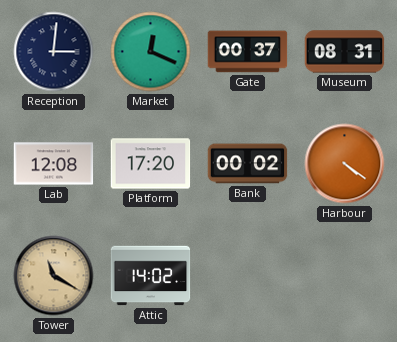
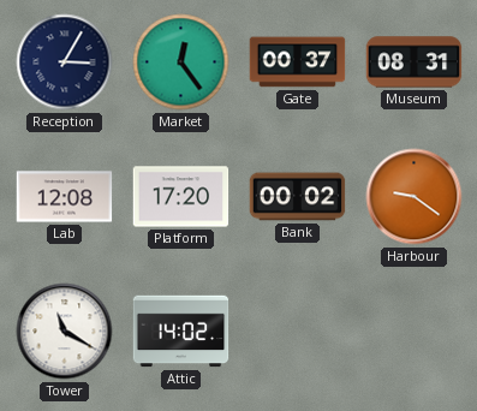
Reception: 3:01 -> 3:05 (65, 62)
Market: 12:19 -> 12:24 (181, 62)
Harbour: 4:21 -> 9:21 (415, 197)
Tower dial: champagne -> white (65, 332)
